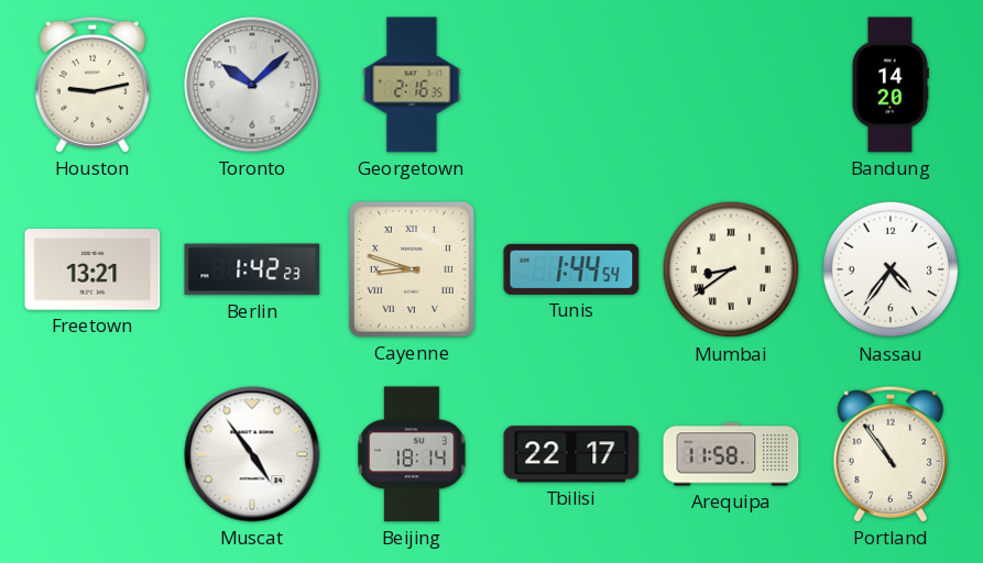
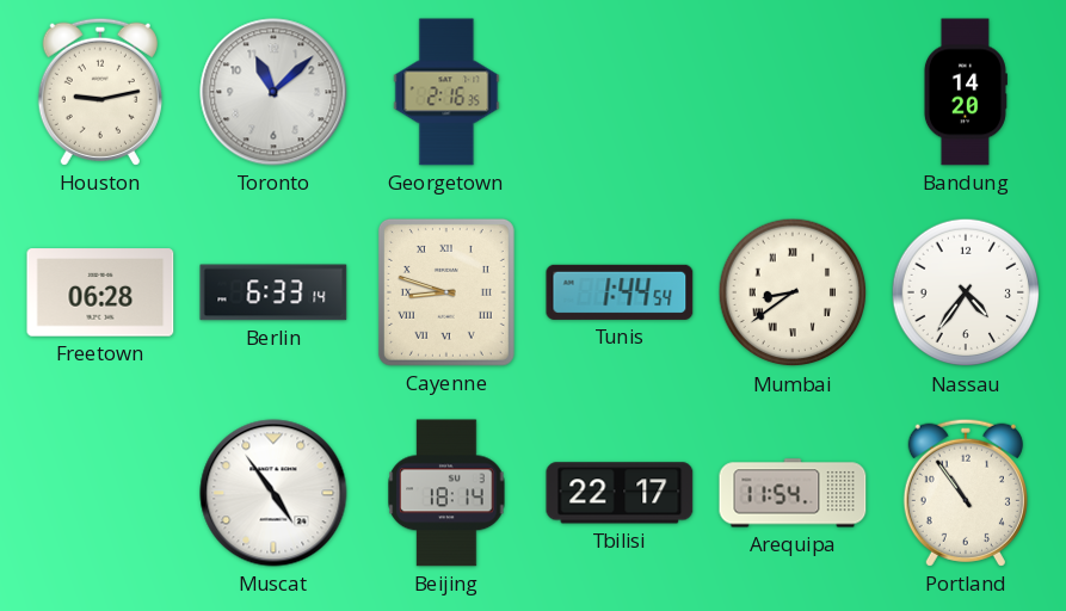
Toronto: 10:08 -> 11:08 (273, 92)
Freetown: 13:21 -> 06:28 (100, 292)
Berlin: 1:42 -> 6:33 (273, 292)
Arequipa: 11:58 -> 11:54 (793, 493)
